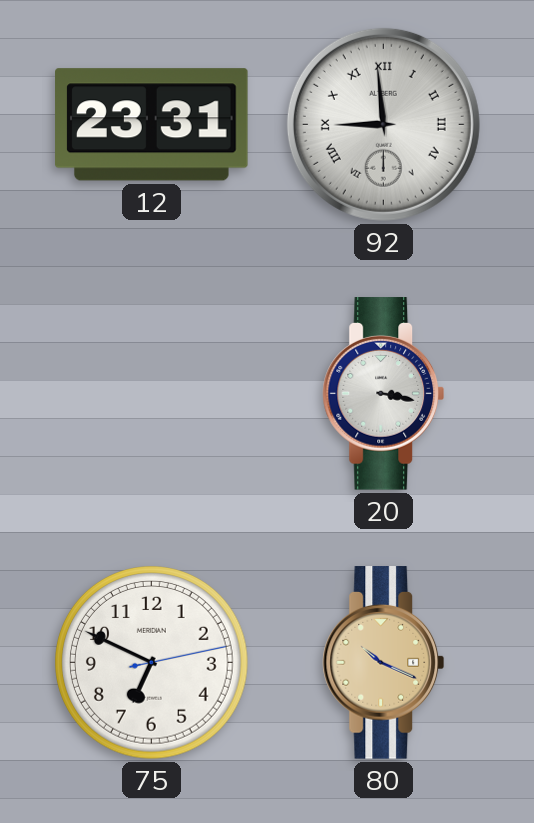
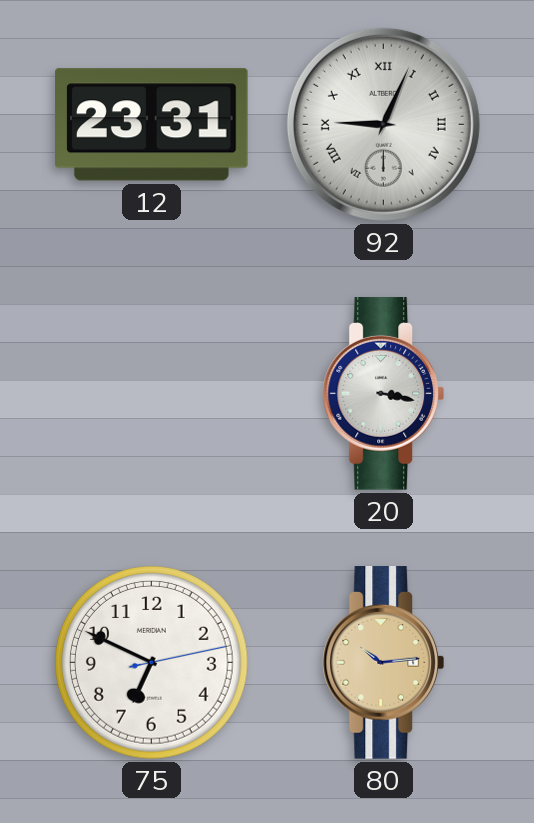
92: 8:59 -> 9:04 (383, 124)
80: 10:19 -> 10:14 (384, 663)
